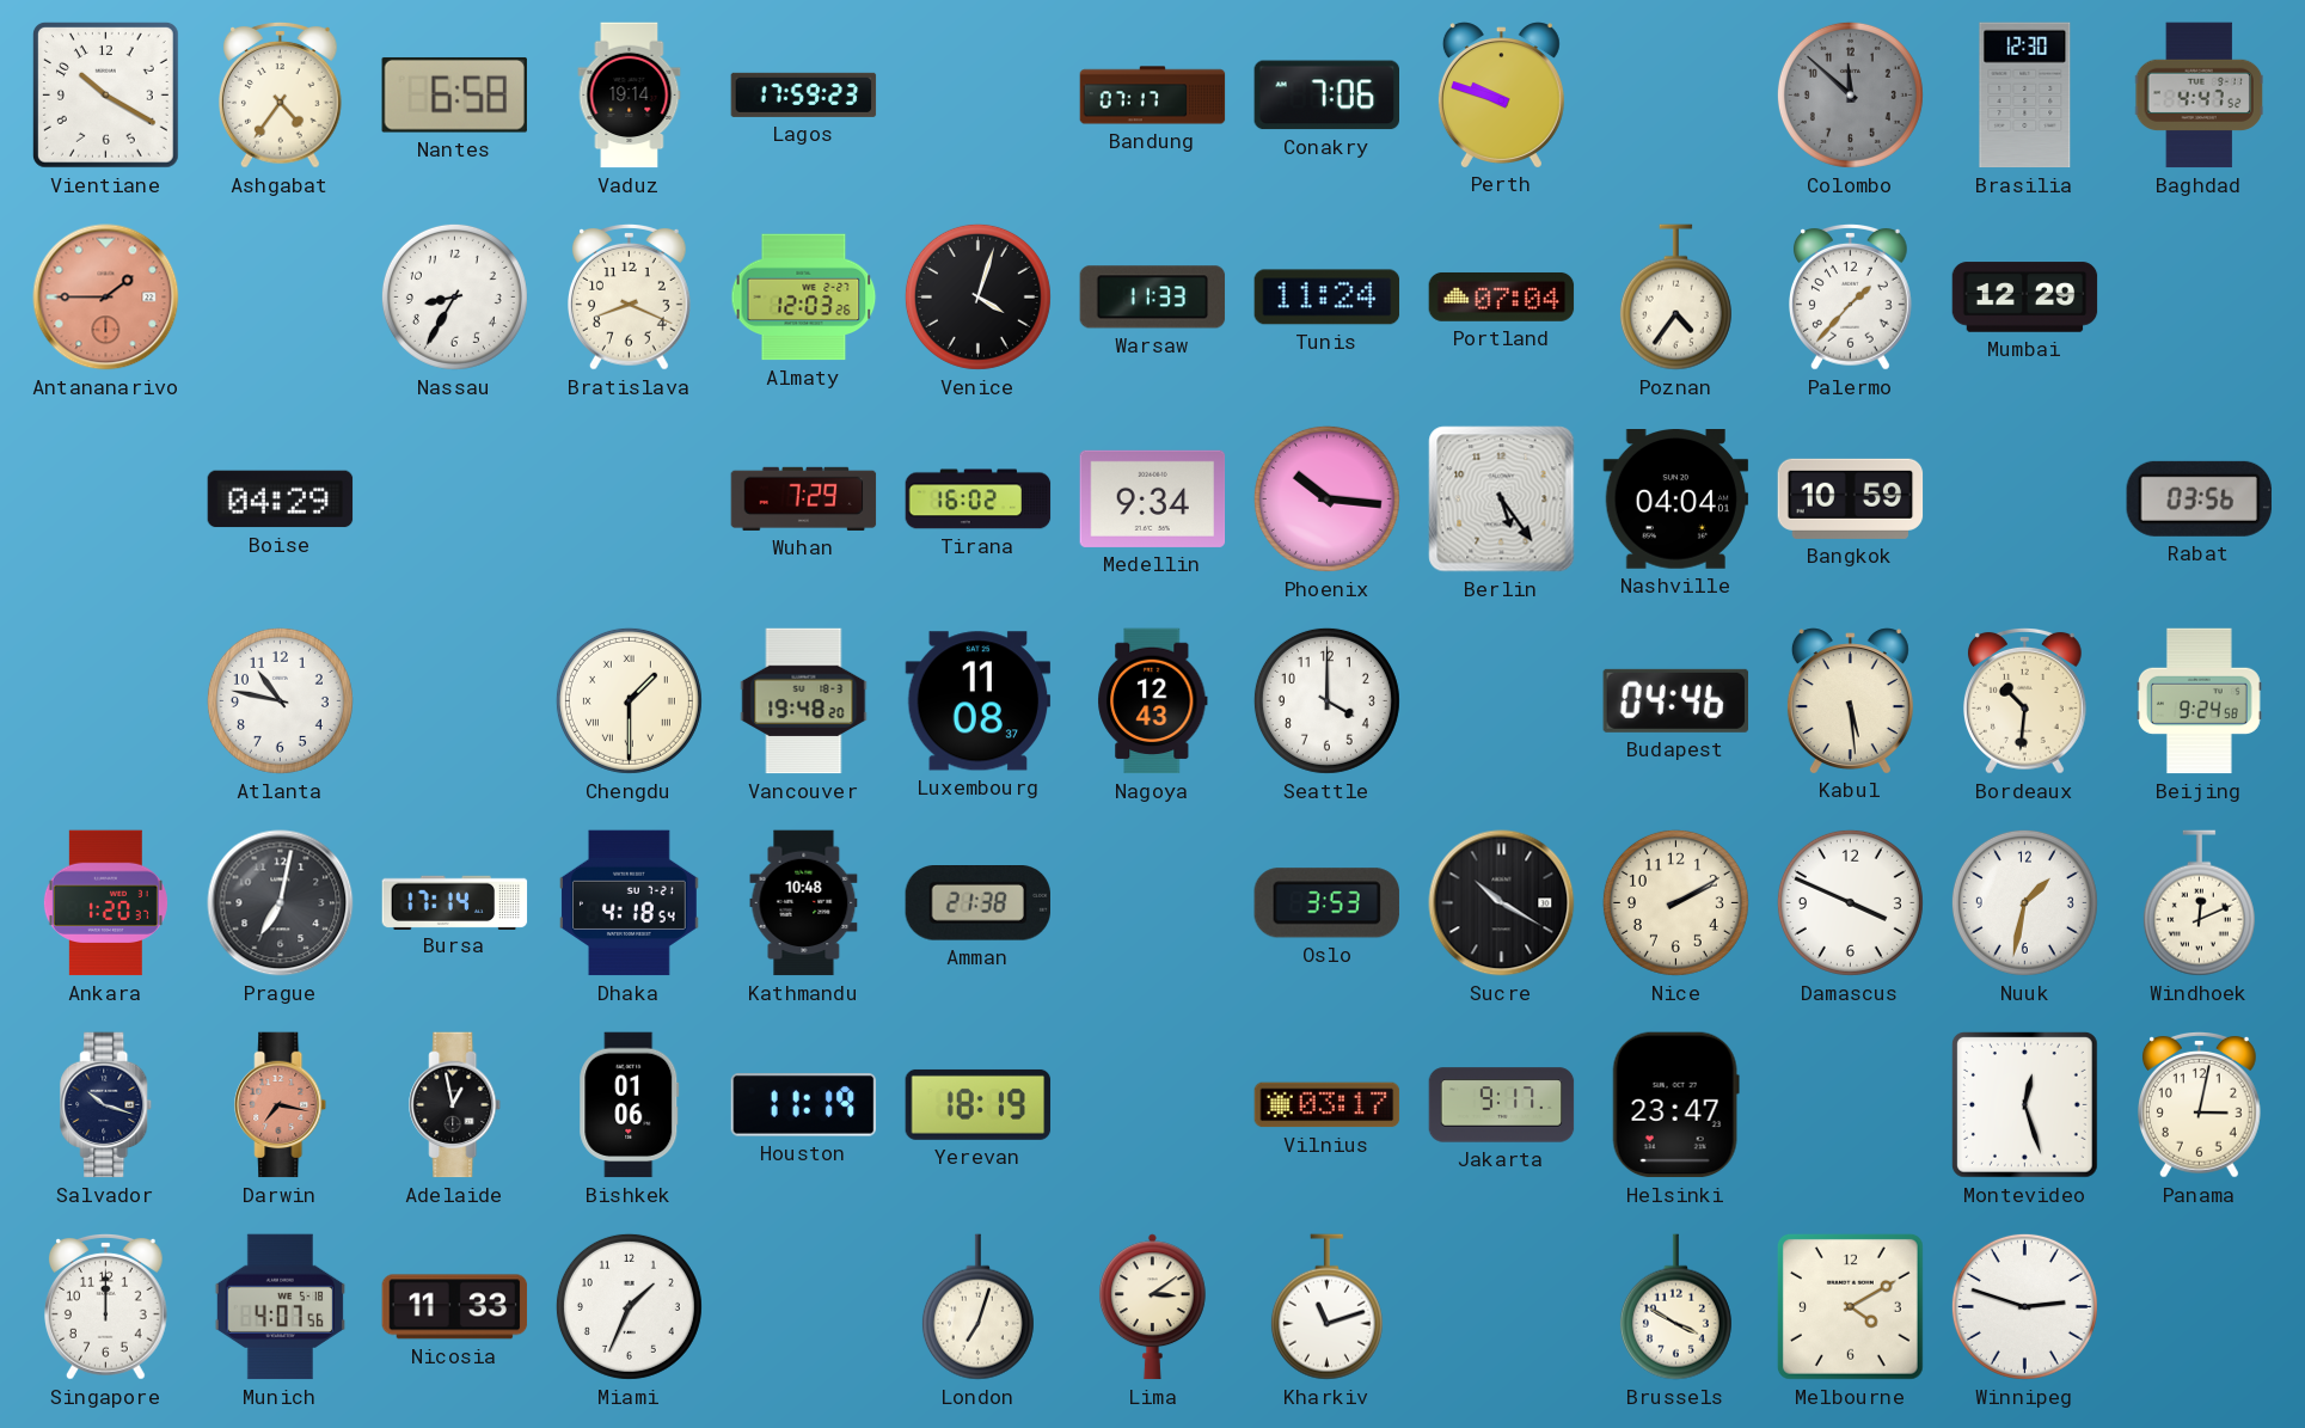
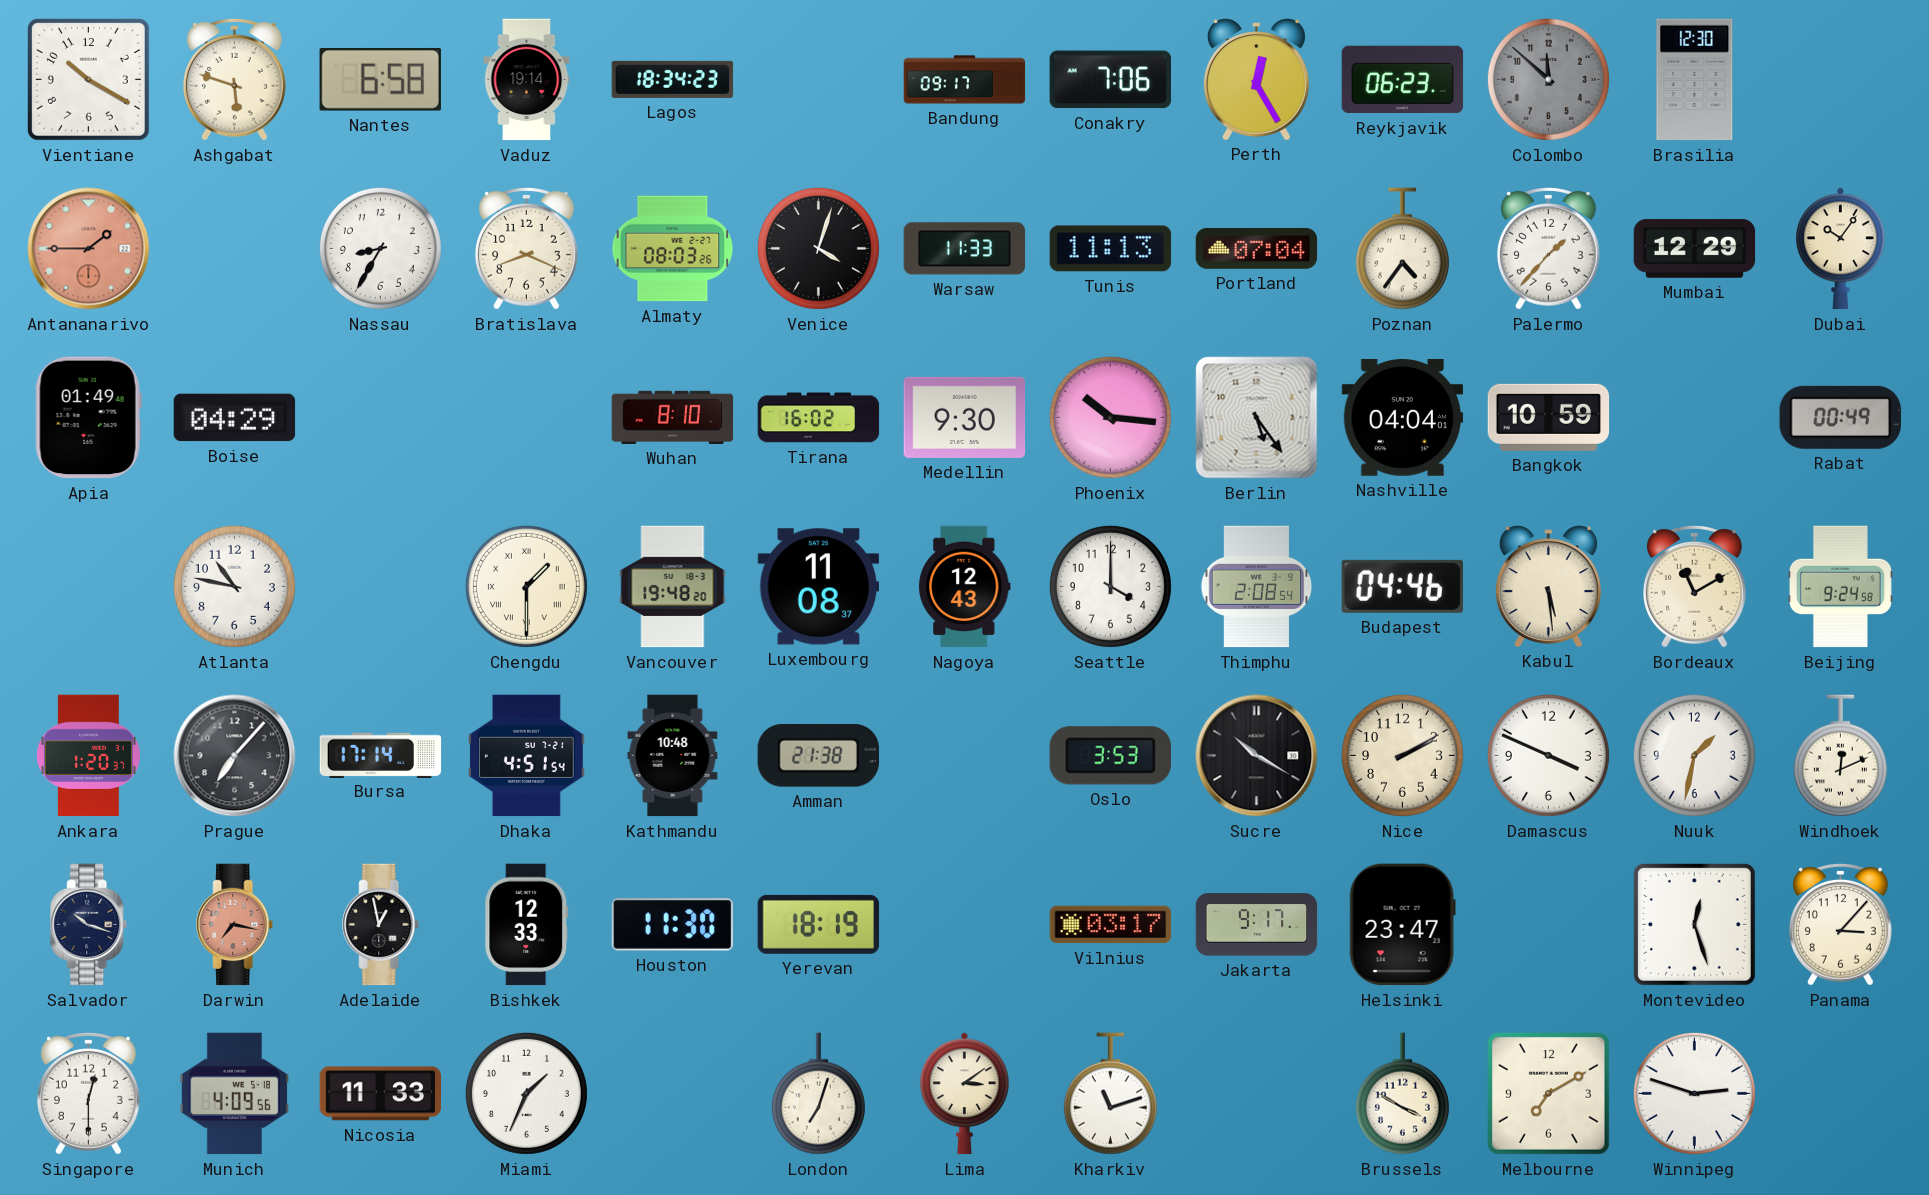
Ashgabat: 4:36 -> 5:48 (235, 80)
Lagos: 17:59 -> 18:34 (673, 79)
Bandung: 07:17 -> 09:17 (965, 80)
Perth: 9:48 -> 12:25 (1256, 79)
Reykjavik: none -> 06:23 (1403, 80)
Baghdad: 4:47 -> none (2200, 96)
Almaty: 12:03 -> 08:03 (673, 249)
Tunis: 11:24 -> 11:13 (1111, 249)
Dubai: none -> 10:06 (1840, 249)
Apia: none -> 01:49 (88, 418)
Wuhan: 7:29 -> 8:10 (673, 417)
Medellin: 9:34 -> 9:30 (965, 417)
Rabat: 03:56 -> 00:49 (1840, 417)
Thimphu: none -> 2:08 (1257, 587)
Bordeaux: 10:31 -> 11:10 (1695, 587)
Prague: 7:02 -> 7:07 (235, 756)
Dhaka: 4:18 -> 4:51 (526, 756)
Bishkek: 01:06 -> 12:33 (527, 925)
Houston: 11:19 -> 11:30 (673, 925)
Panama: 3:02 -> 3:07 (1841, 925)
Singapore: 12:00 -> 12:30 (89, 1094)
Munich: 4:07 -> 4:09 (234, 1094)
Melbourne: 4:10 -> 7:10 (1548, 1093)
